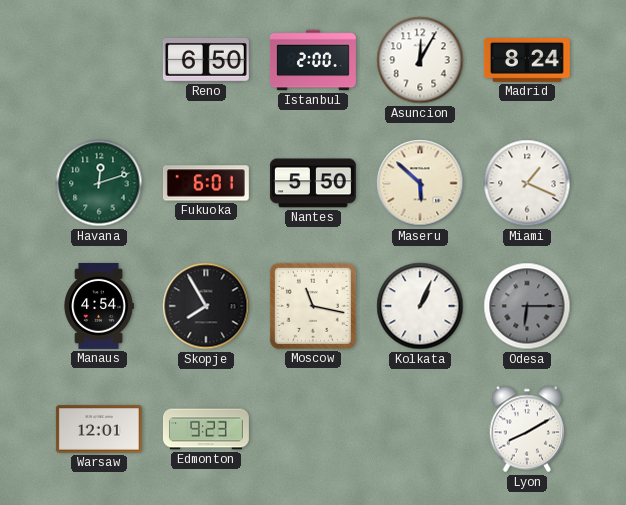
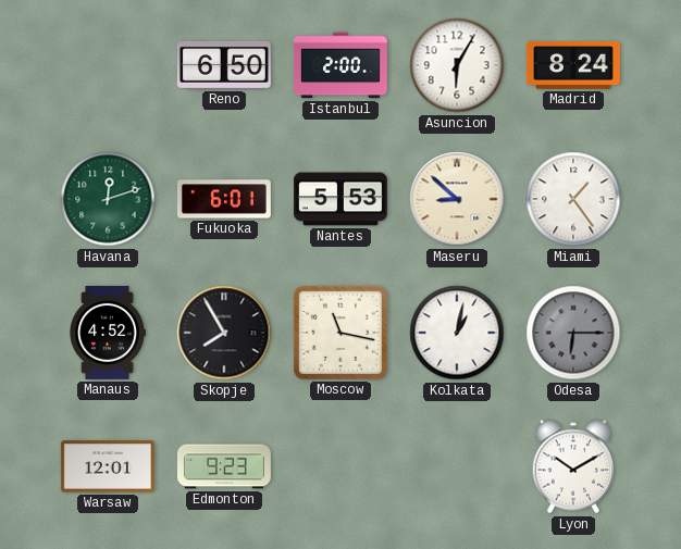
Asuncion: 12:05 -> 6:05 (457, 65)
Nantes: 5:50 -> 5:53 (340, 199)
Maseru: 5:52 -> 8:52 (457, 199)
Miami: 1:19 -> 1:24 (573, 199)
Manaus: 4:54 -> 4:52 (108, 333)
Kolkata: 1:04 -> 1:02 (457, 333)
Lyon: 8:10 -> 10:10 (573, 466)
